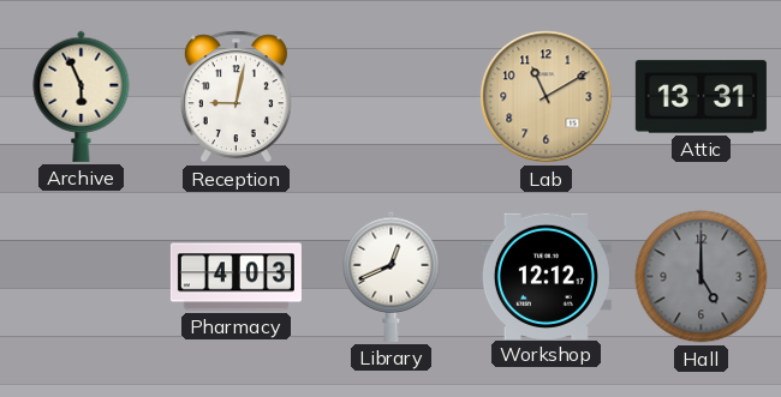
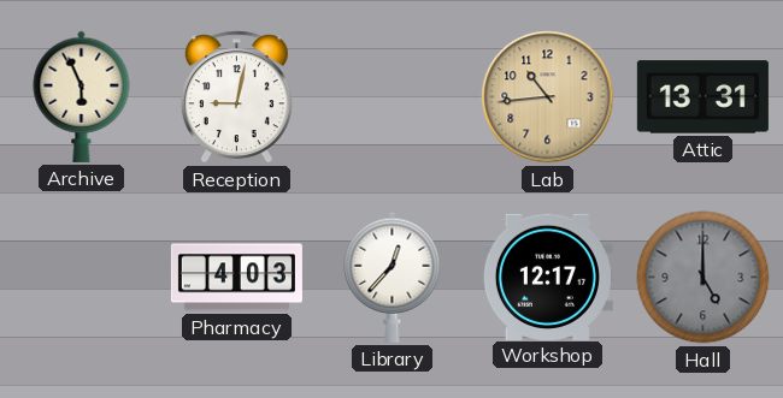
Lab: 11:10 -> 10:44 (548, 97)
Library: 12:41 -> 12:37 (393, 277)
Workshop: 12:12 -> 12:17 (547, 277)
